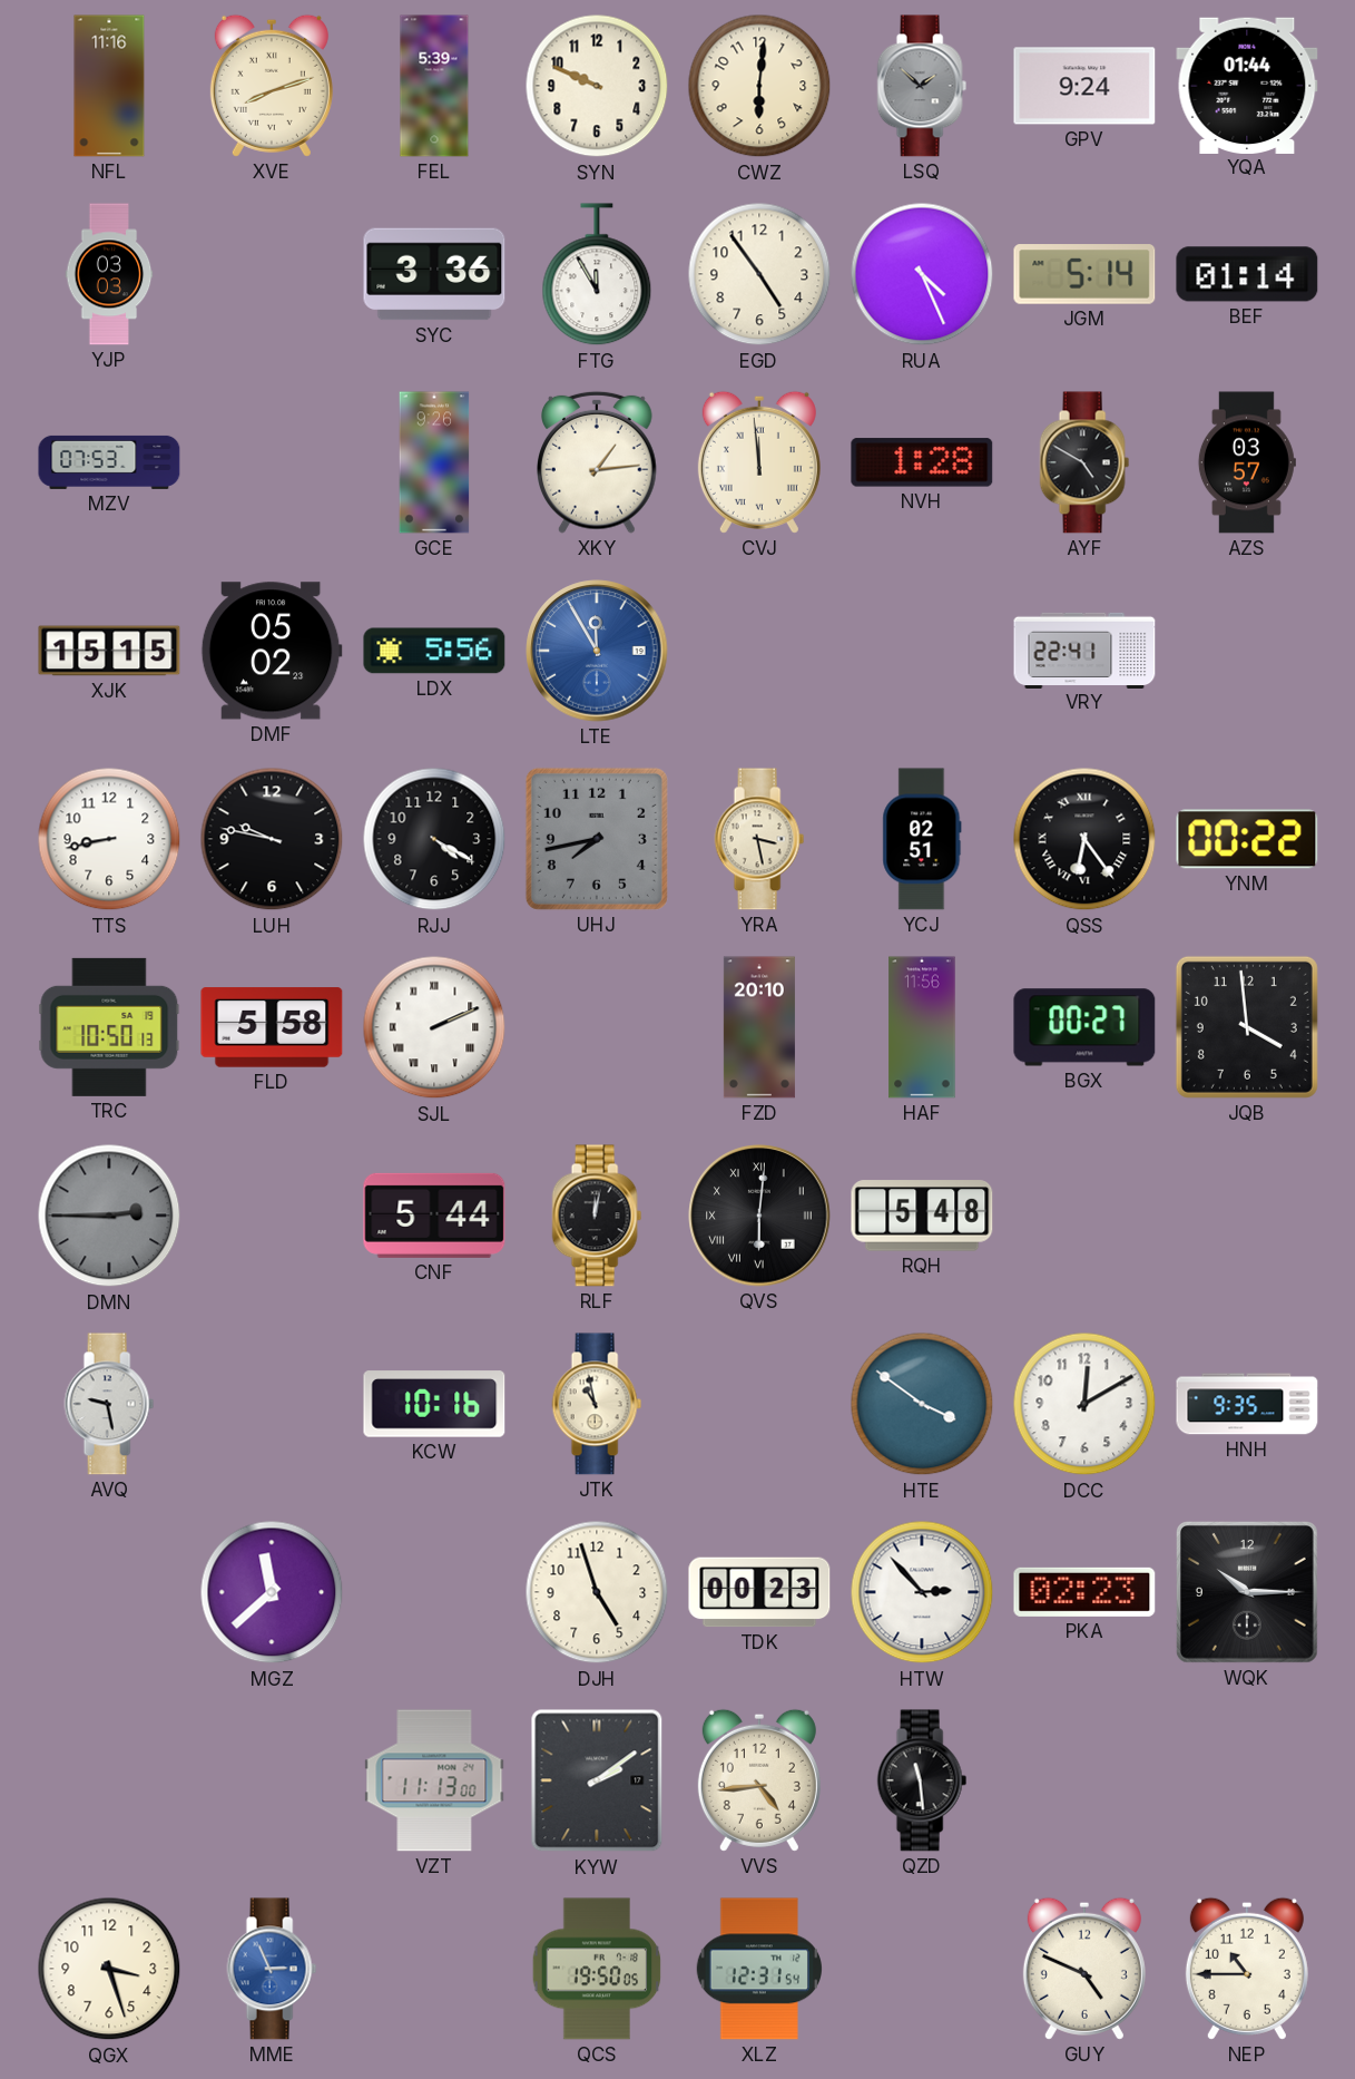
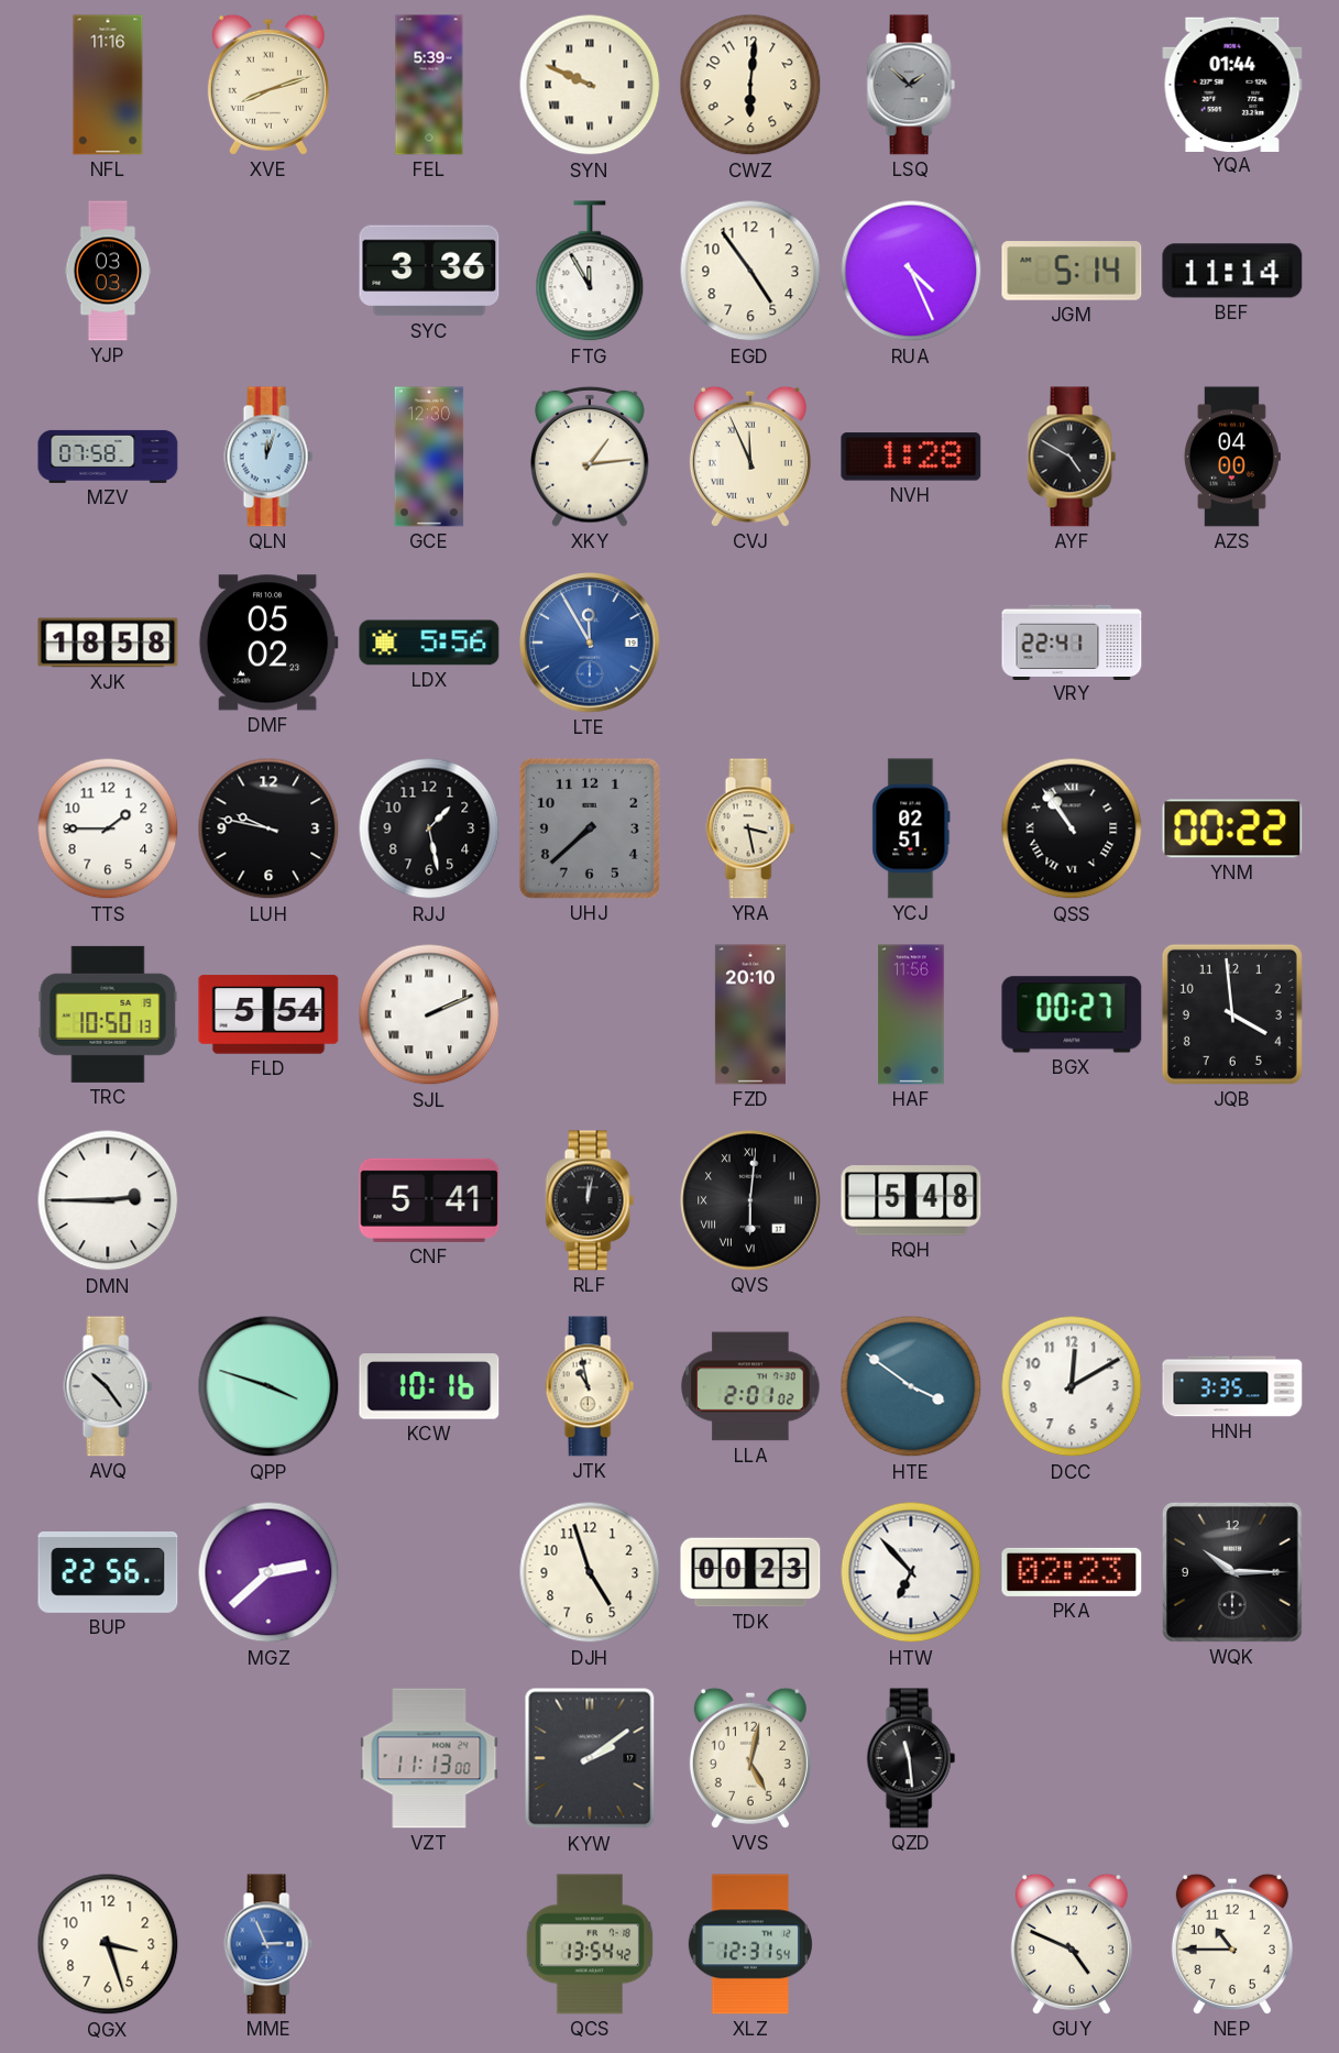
SYN numerals: Arabic -> Roman (590, 85)
GPV: 9:24 -> none (1084, 86)
BEF: 01:14 -> 11:14 (1232, 271)
MZV: 07:53 -> 07:58 (108, 457)
QLN: none -> 12:03 (268, 457)
GCE: 9:26 -> 12:30 (429, 457)
CVJ: 11:59 -> 11:56 (750, 457)
AZS: 03:57 -> 04:00 (1232, 457)
XJK: 15:15 -> 18:58 (108, 643)
TTS: 8:43 -> 1:45 (108, 828)
RJJ: 4:20 -> 1:28 (429, 828)
UHJ: 7:43 -> 7:38 (590, 828)
QSS: 6:24 -> 10:54 (1072, 828)
FLD: 5:58 -> 5:54 (268, 1014)
DMN dial: grey -> white (108, 1200)
CNF: 5:44 -> 5:41 (429, 1200)
AVQ: 9:28 -> 10:24 (108, 1386)
QPP: none -> 3:48 (268, 1386)
LLA: none -> 2:01 (750, 1386)
HNH: 9:35 -> 3:35 (1232, 1386)
BUP: none -> 22:56 (108, 1572)
MGZ: 11:38 -> 2:38 (268, 1572)
HTW: 2:53 -> 6:53 (911, 1572)
VVS: 4:44 -> 5:02 (750, 1758)
QCS: 19:50 -> 13:54 (590, 1944)
